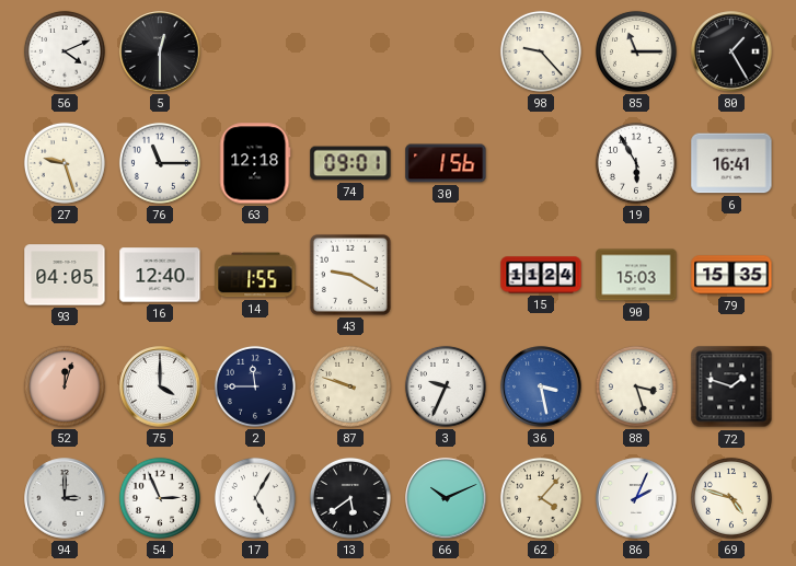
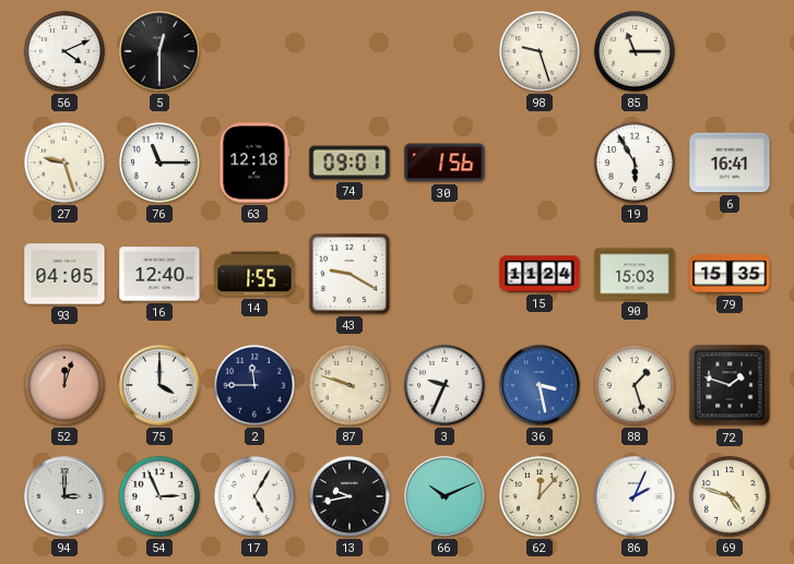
98: 9:23 -> 9:27 (540, 51)
80: 1:25 -> none (731, 51)
88: 3:27 -> 1:27 (635, 385)
13: 5:39 -> 9:43 (349, 496)
62: 4:07 -> 12:07 (540, 496)
